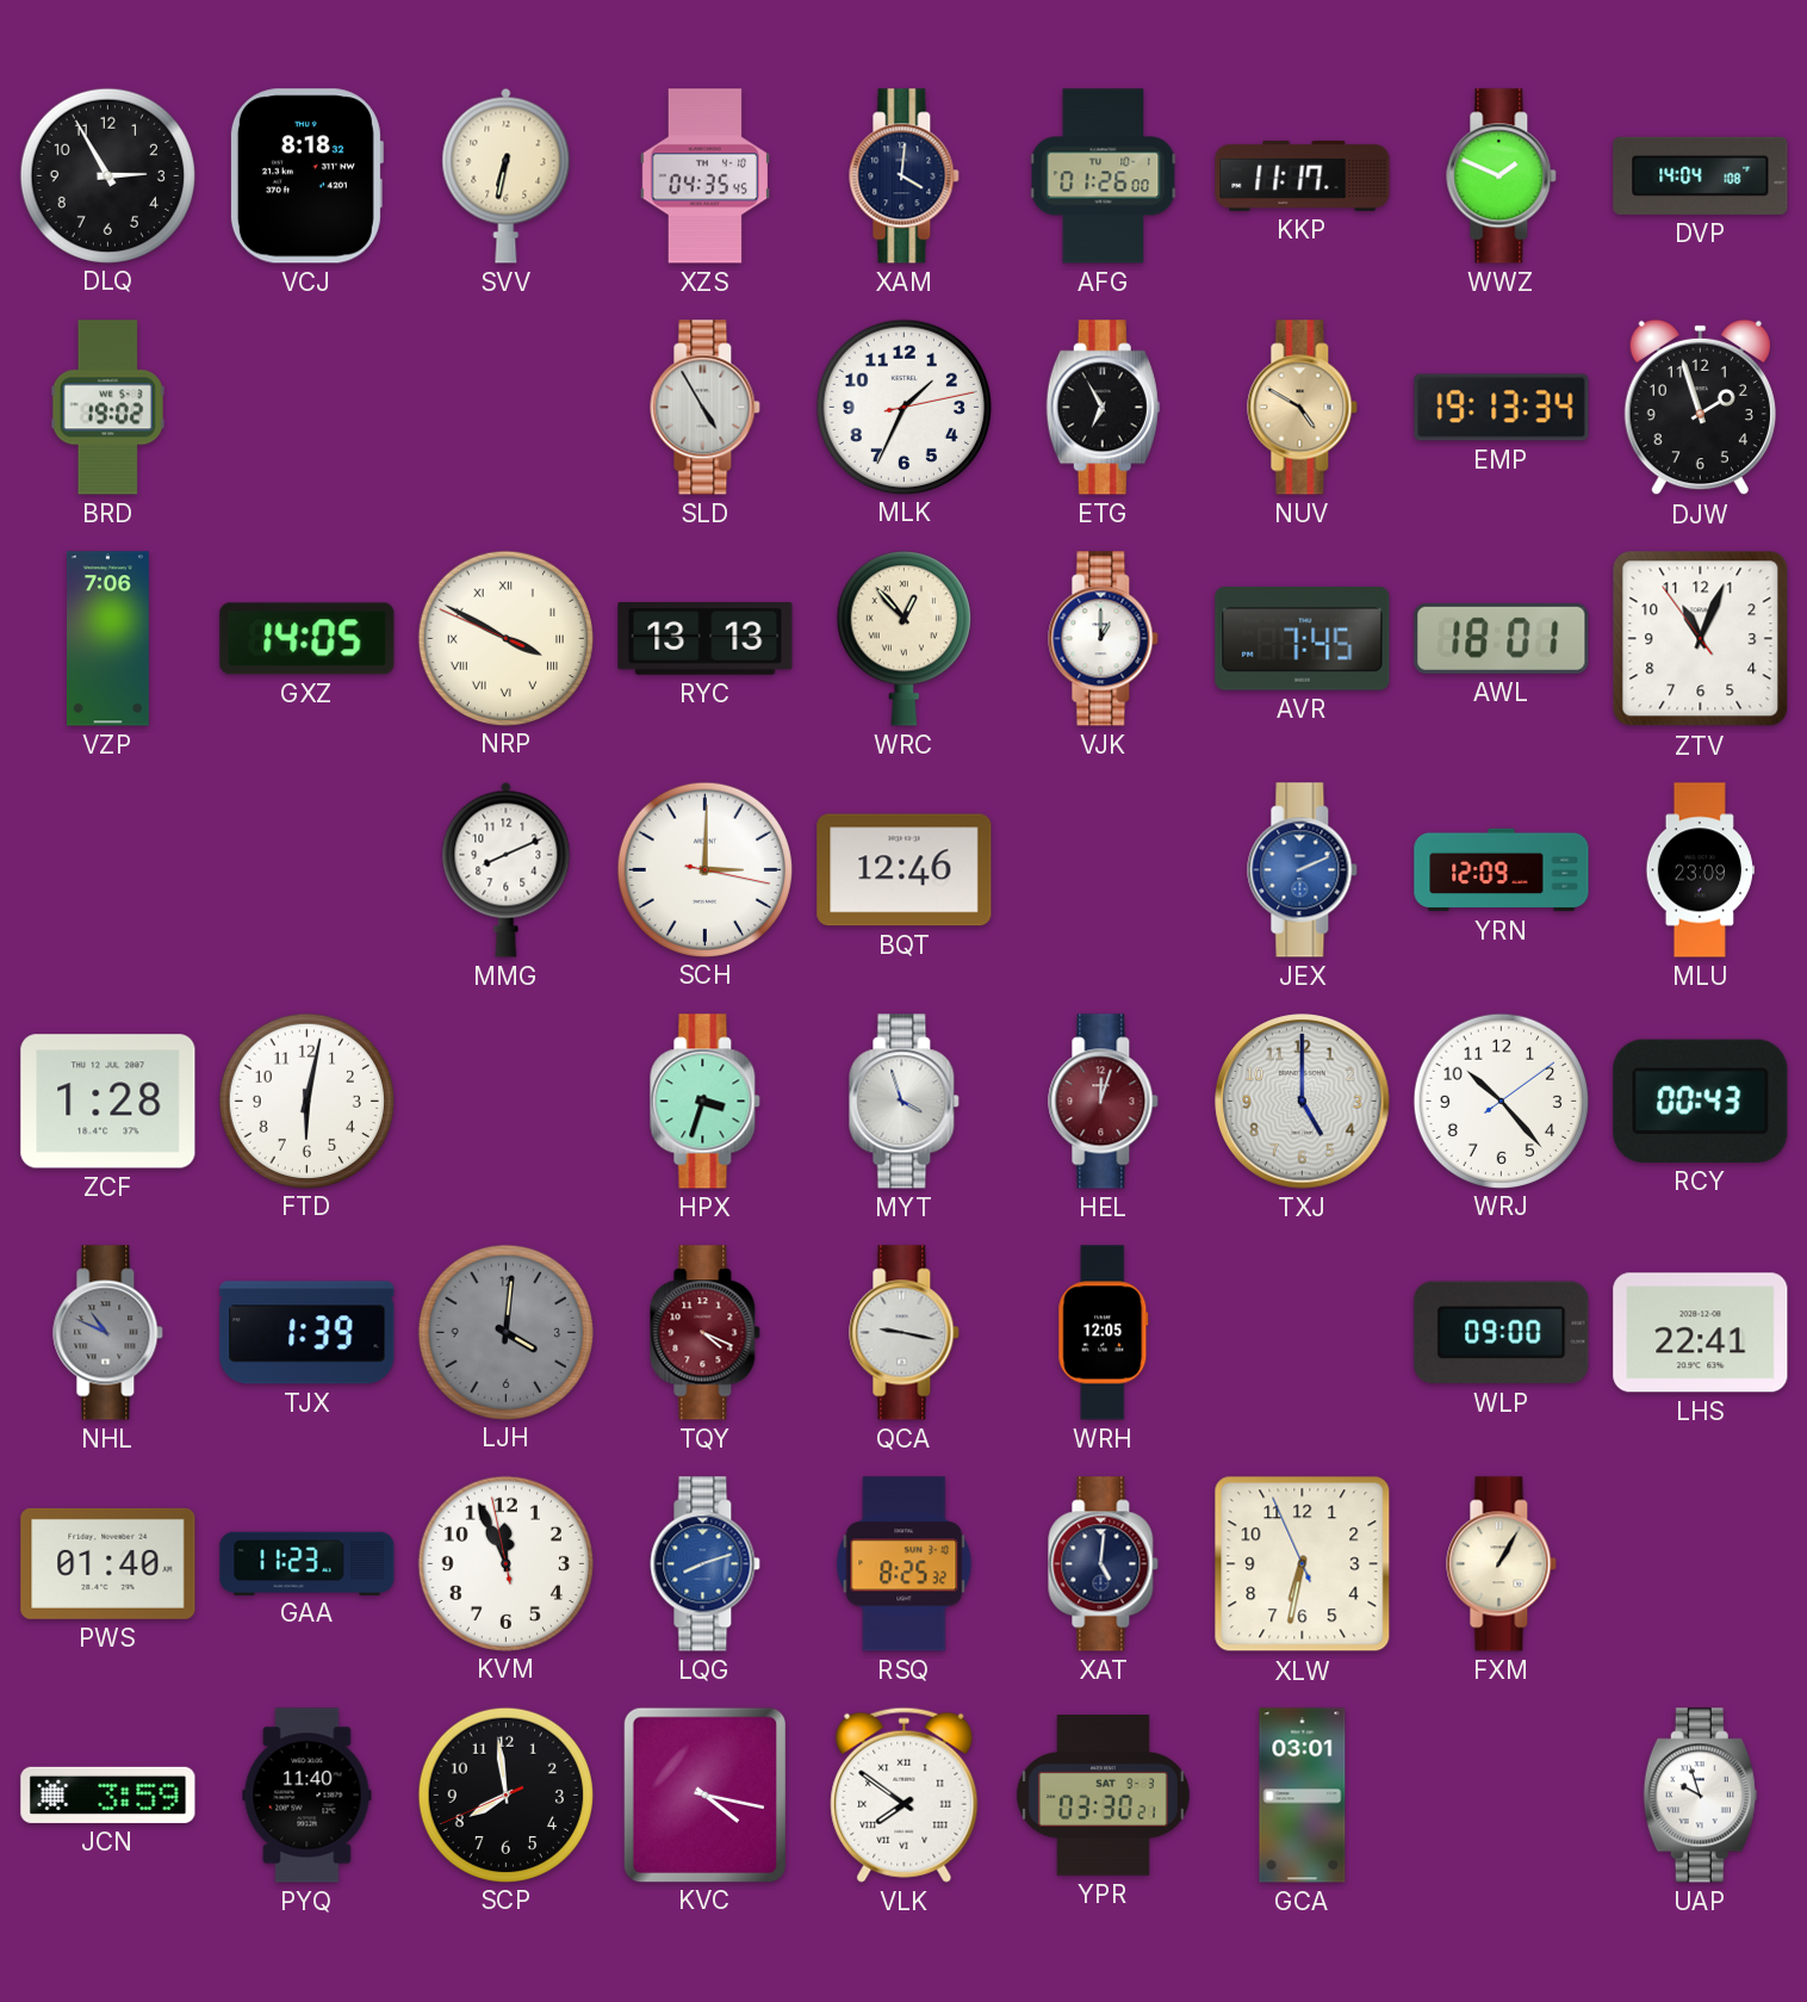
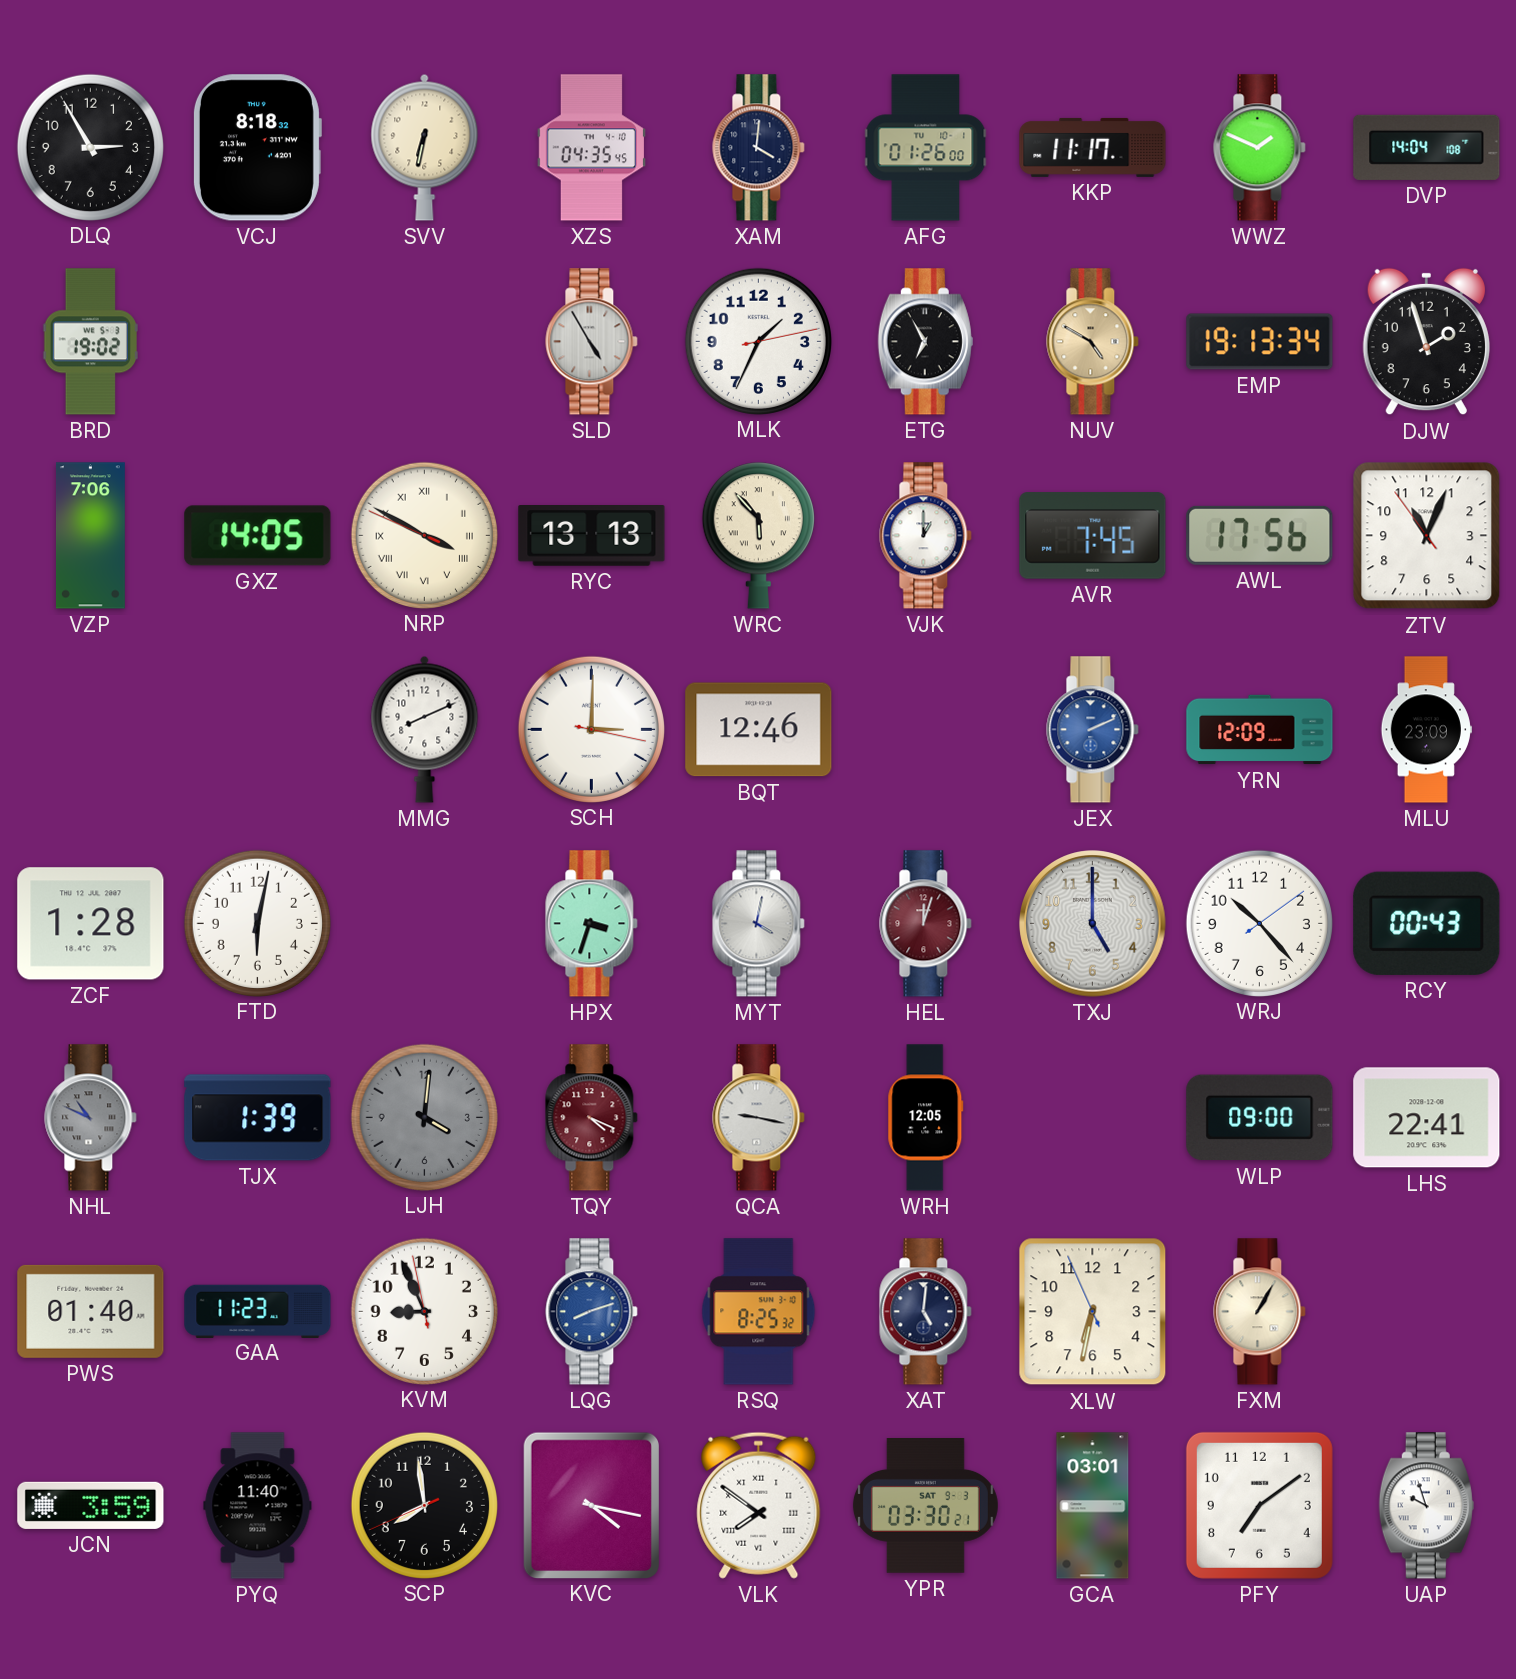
WRC: 12:53 -> 5:53 (758, 536)
AWL: 18:01 -> 17:56 (1260, 535)
MYT: 3:57 -> 4:02 (759, 924)
KVM: 11:55 -> 8:55 (424, 1311)
PFY: none -> 7:09 (1259, 1505)
